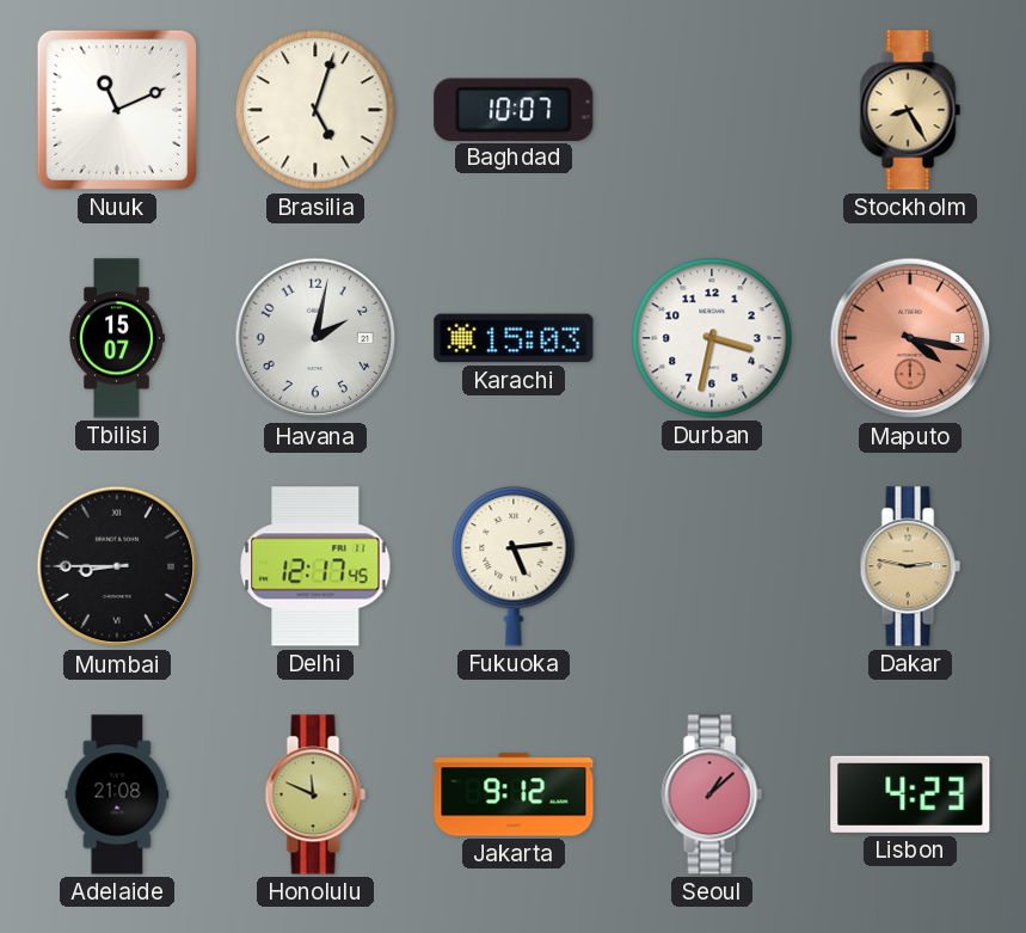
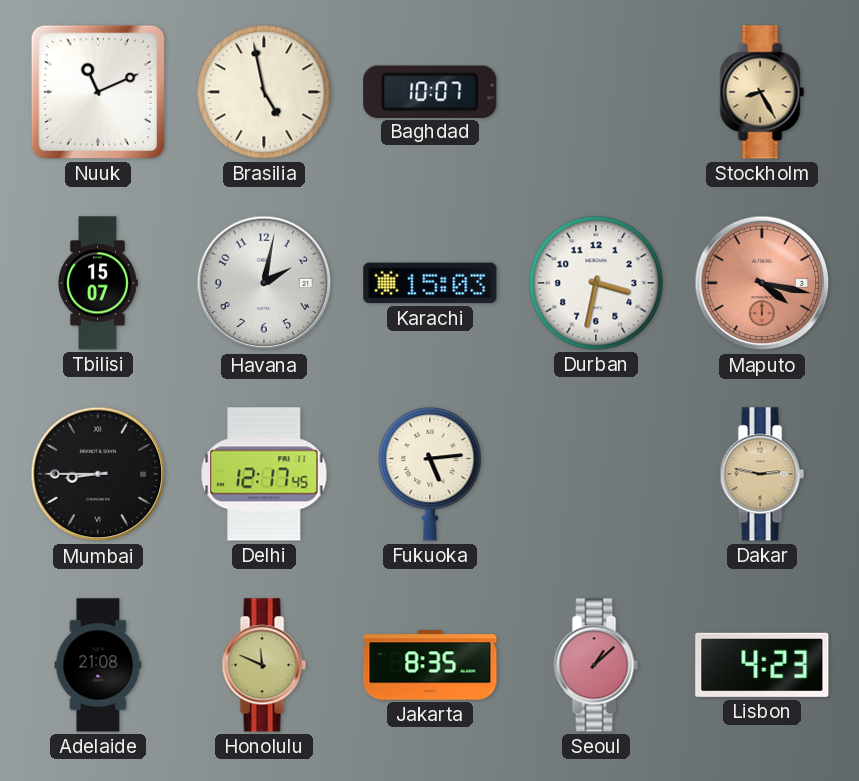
Brasilia: 5:03 -> 4:58 (264, 92)
Jakarta: 9:12 -> 8:35 (430, 665)
